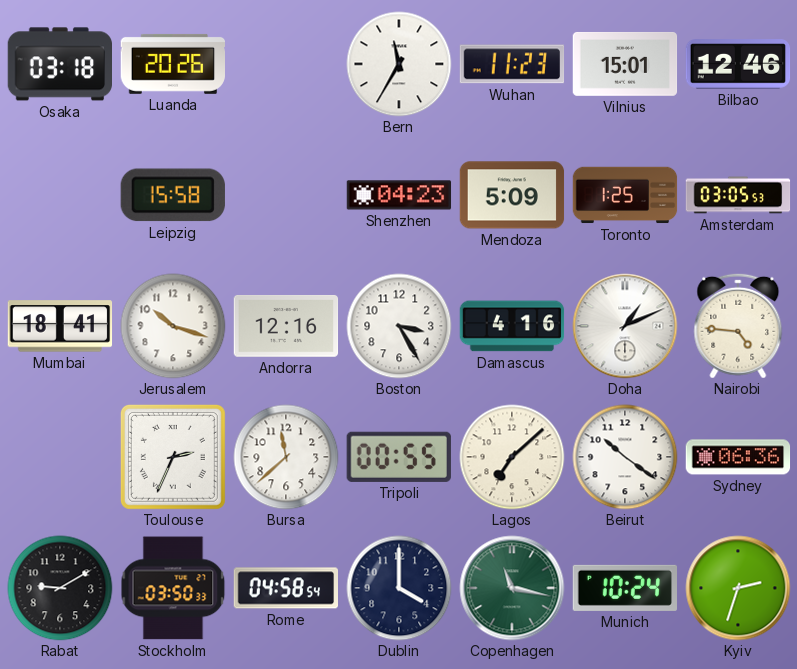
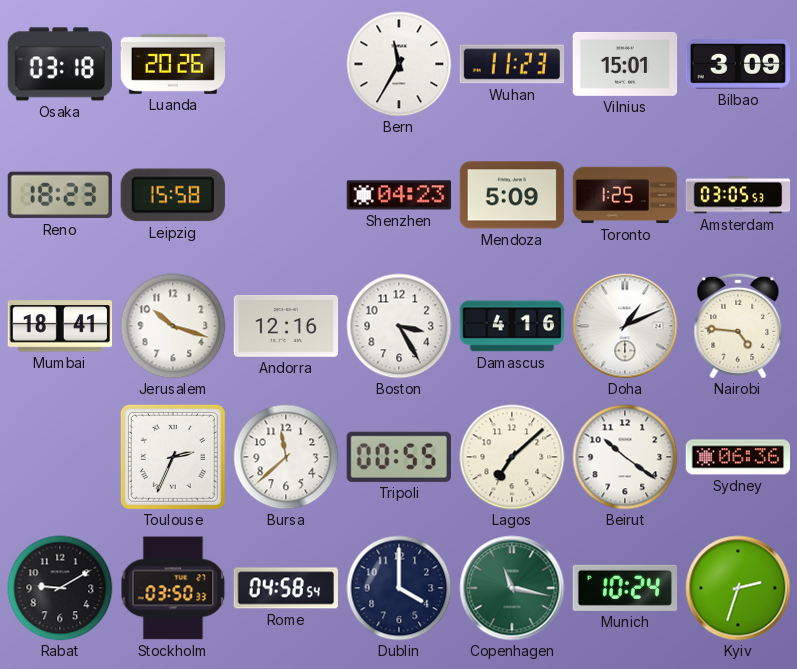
Bilbao: 12:46 -> 3:09 (738, 64)
Reno: none -> 18:23 (60, 195)
